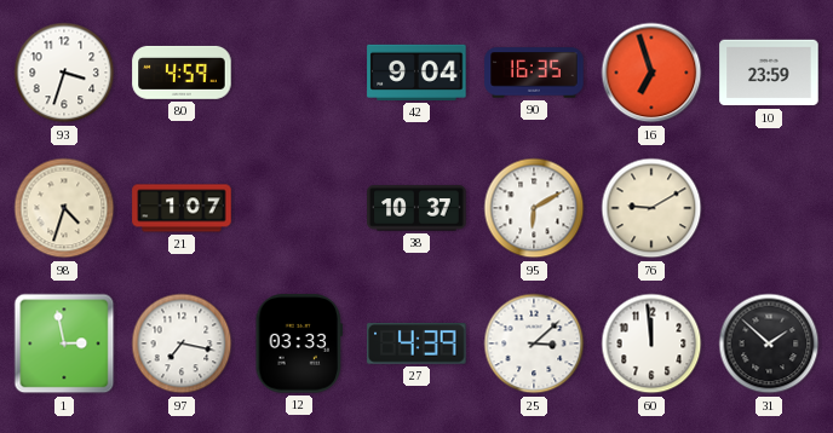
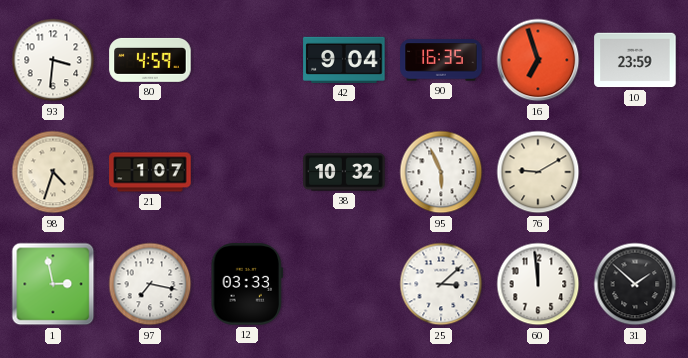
93: 3:33 -> 3:31 (53, 60)
38: 10:37 -> 10:32 (344, 172)
95: 6:10 -> 5:56 (441, 172)
27: 4:39 -> none (416, 345)
